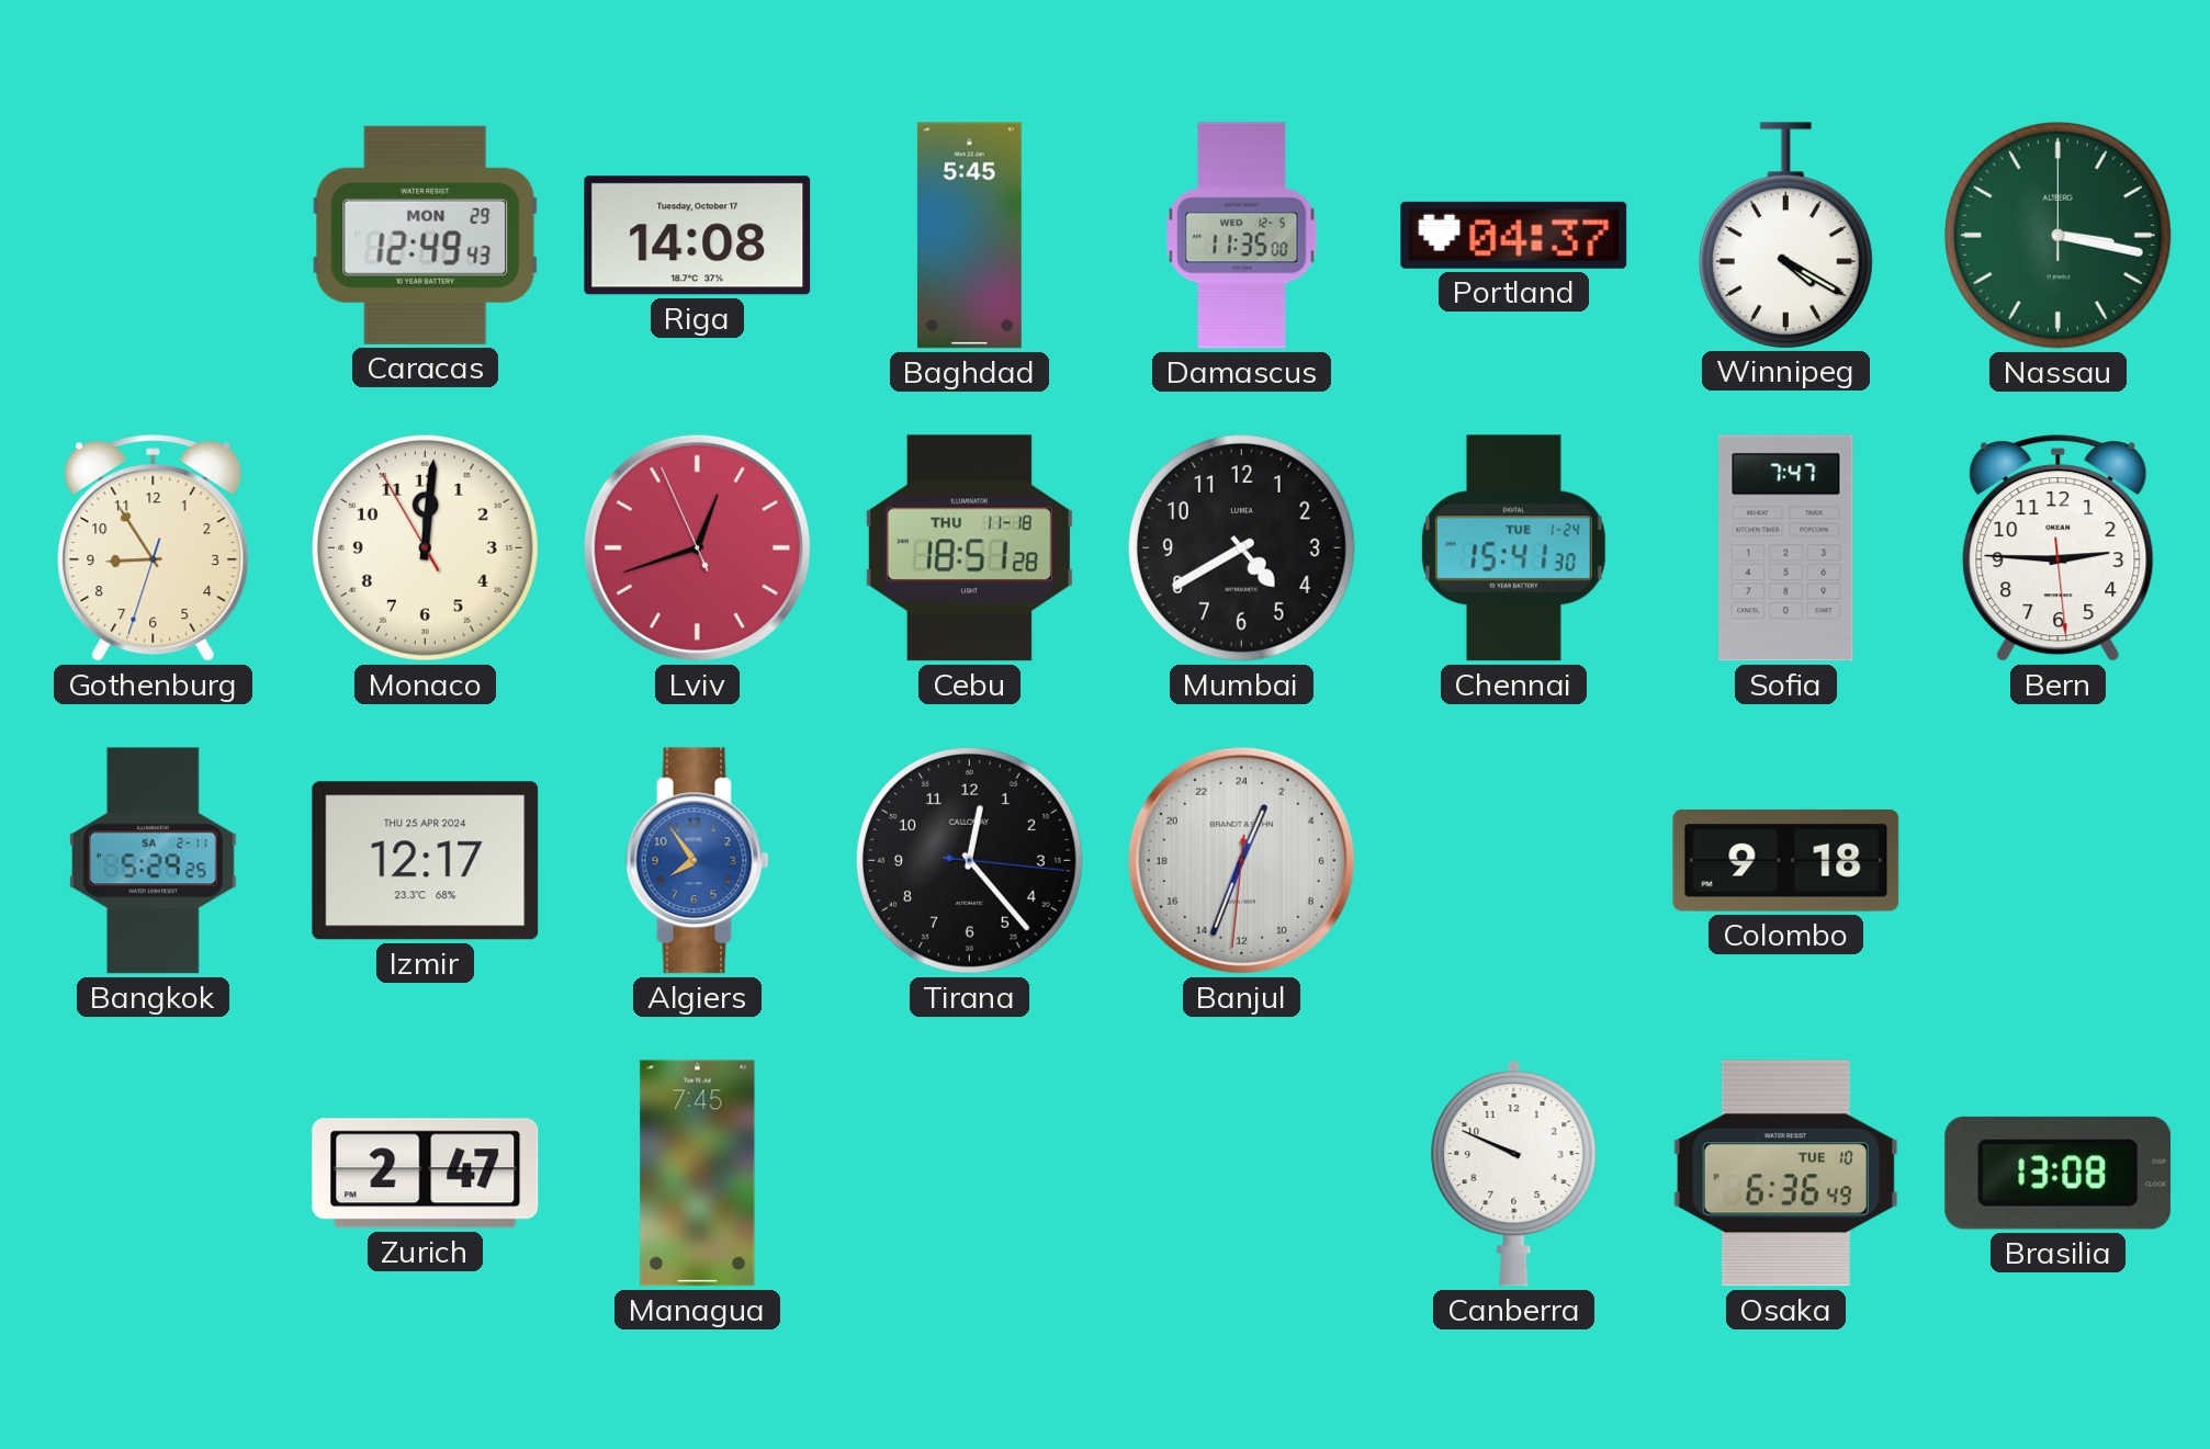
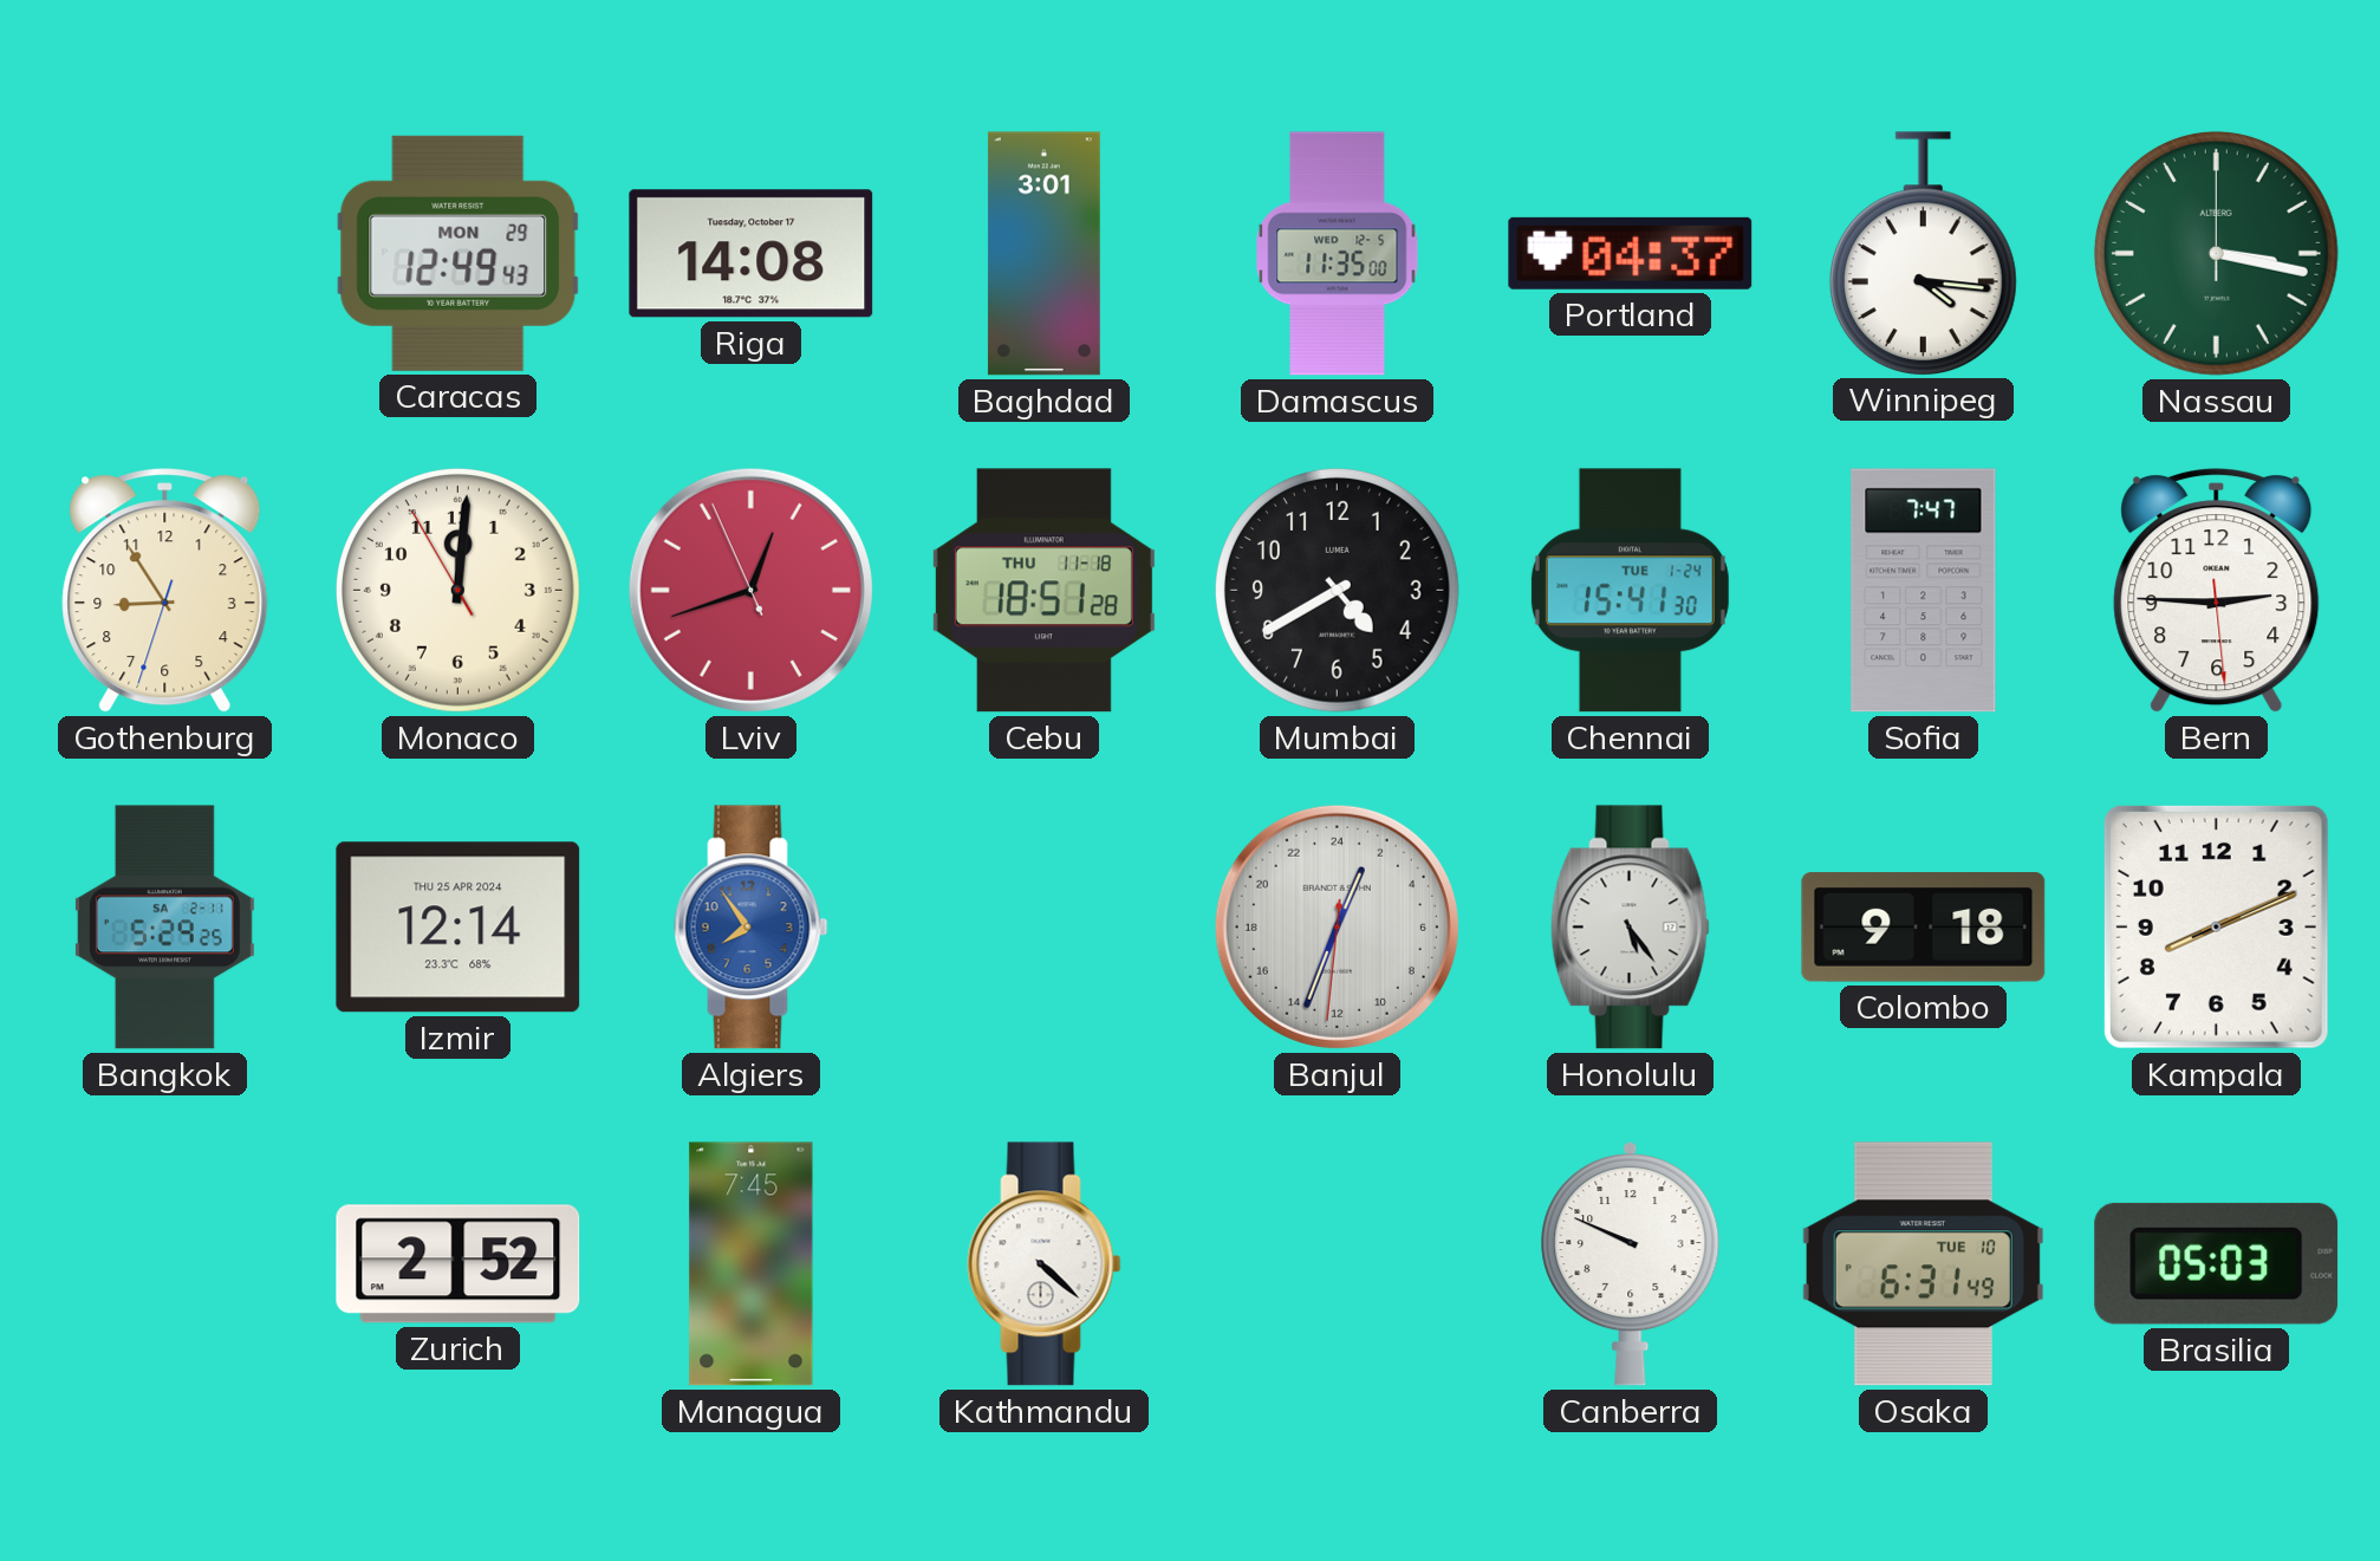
Baghdad: 5:45 -> 3:01 (1043, 254)
Winnipeg: 4:20 -> 4:16 (1923, 253)
Izmir: 12:17 -> 12:14 (459, 928)
Tirana: 12:23 -> none (969, 860)
Honolulu: none -> 5:24 (1631, 928)
Kampala: none -> 8:11 (2216, 926)
Zurich: 2:47 -> 2:52 (459, 1264)
Kathmandu: none -> 4:22 (1045, 1264)
Osaka: 6:36 -> 6:31 (1923, 1264)
Brasilia: 13:08 -> 05:03 (2217, 1263)
